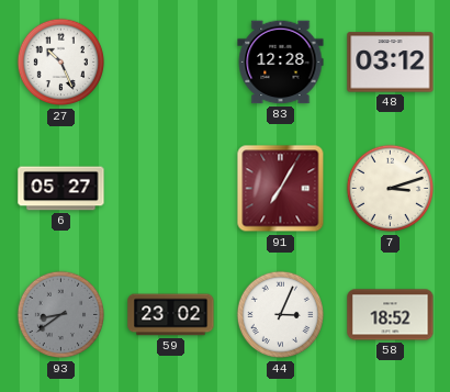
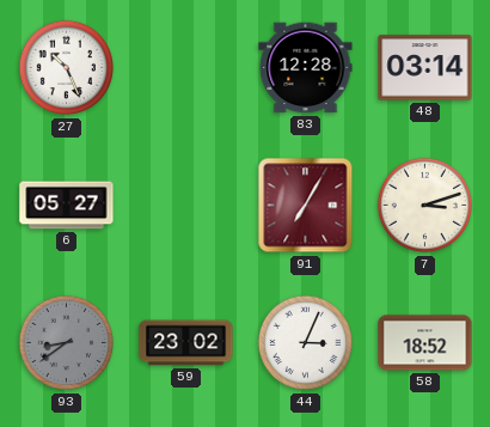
48: 03:12 -> 03:14 (425, 68)
